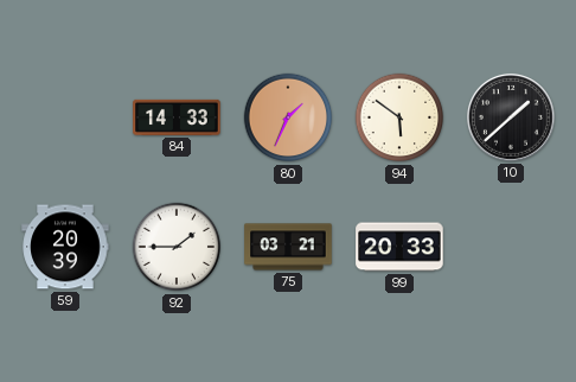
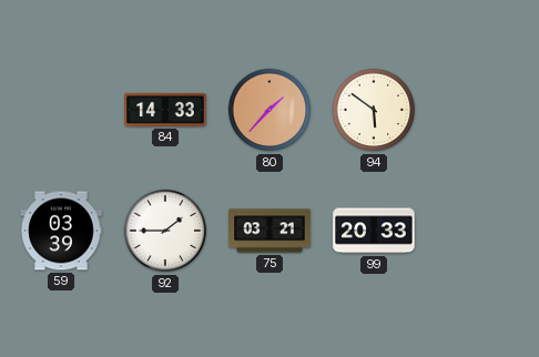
80: 1:34 -> 1:37 (269, 110)
10: 1:38 -> none (511, 117)
59: 20:39 -> 03:39 (61, 231)
